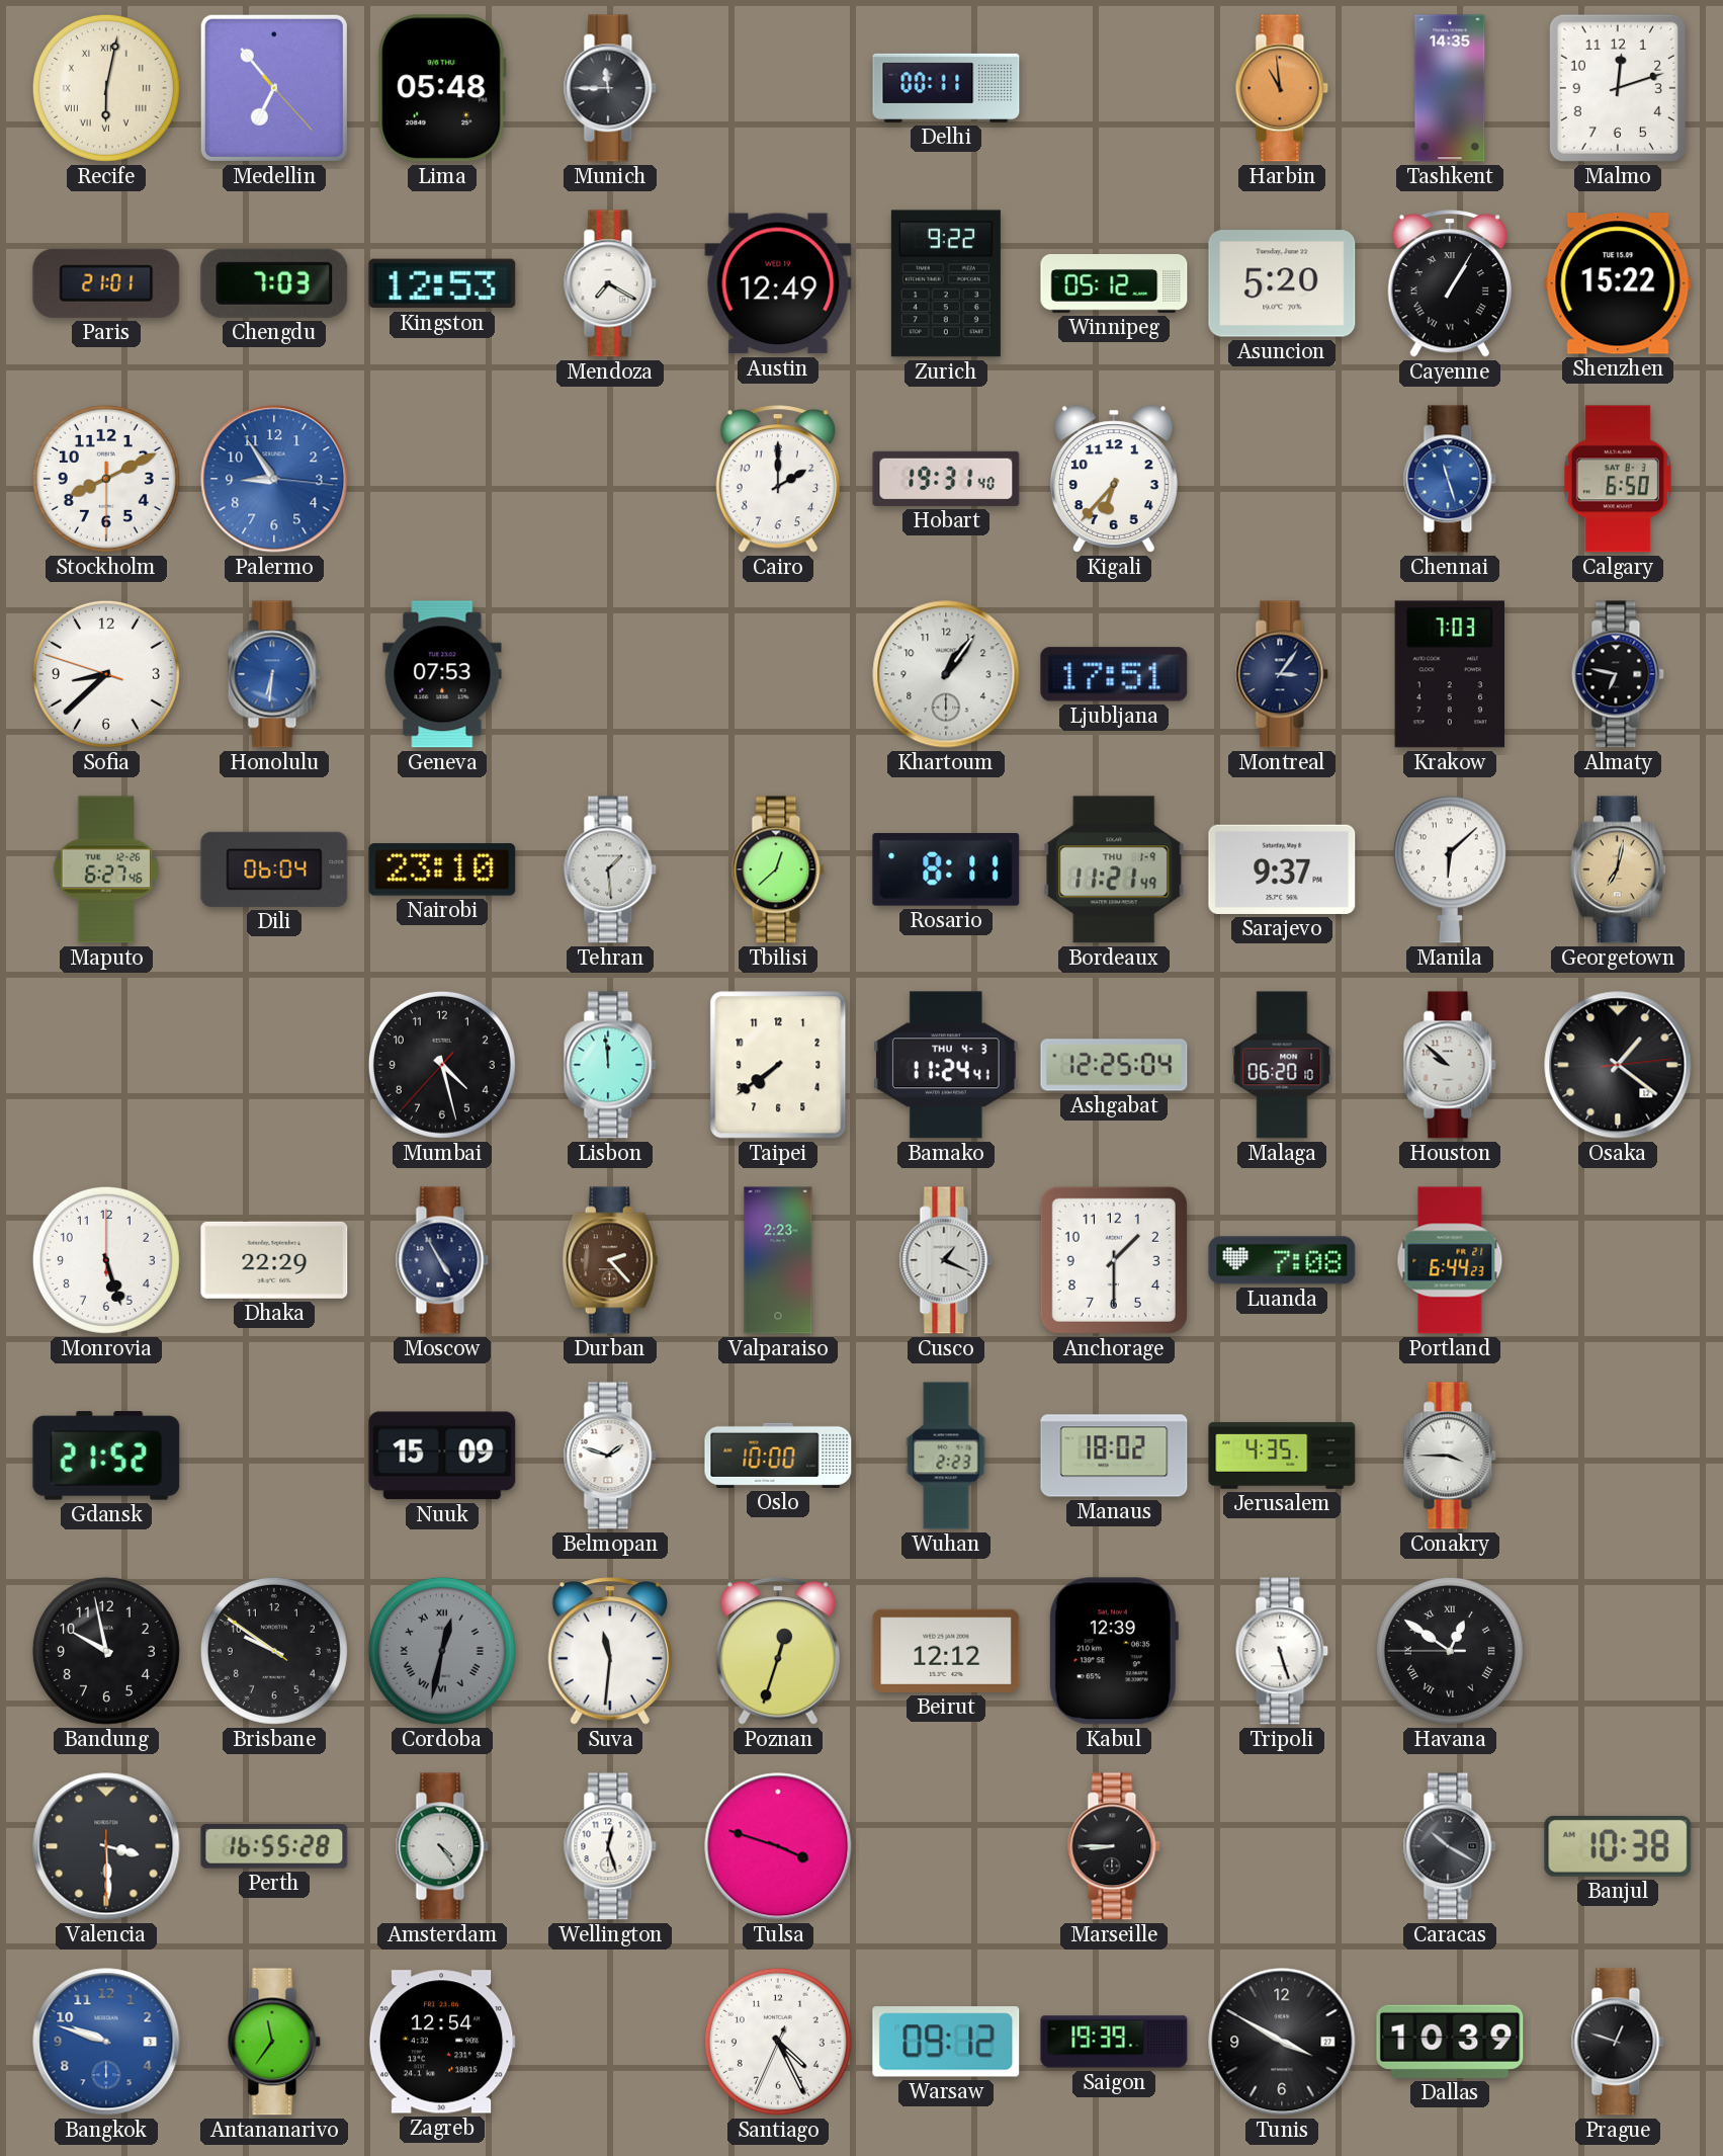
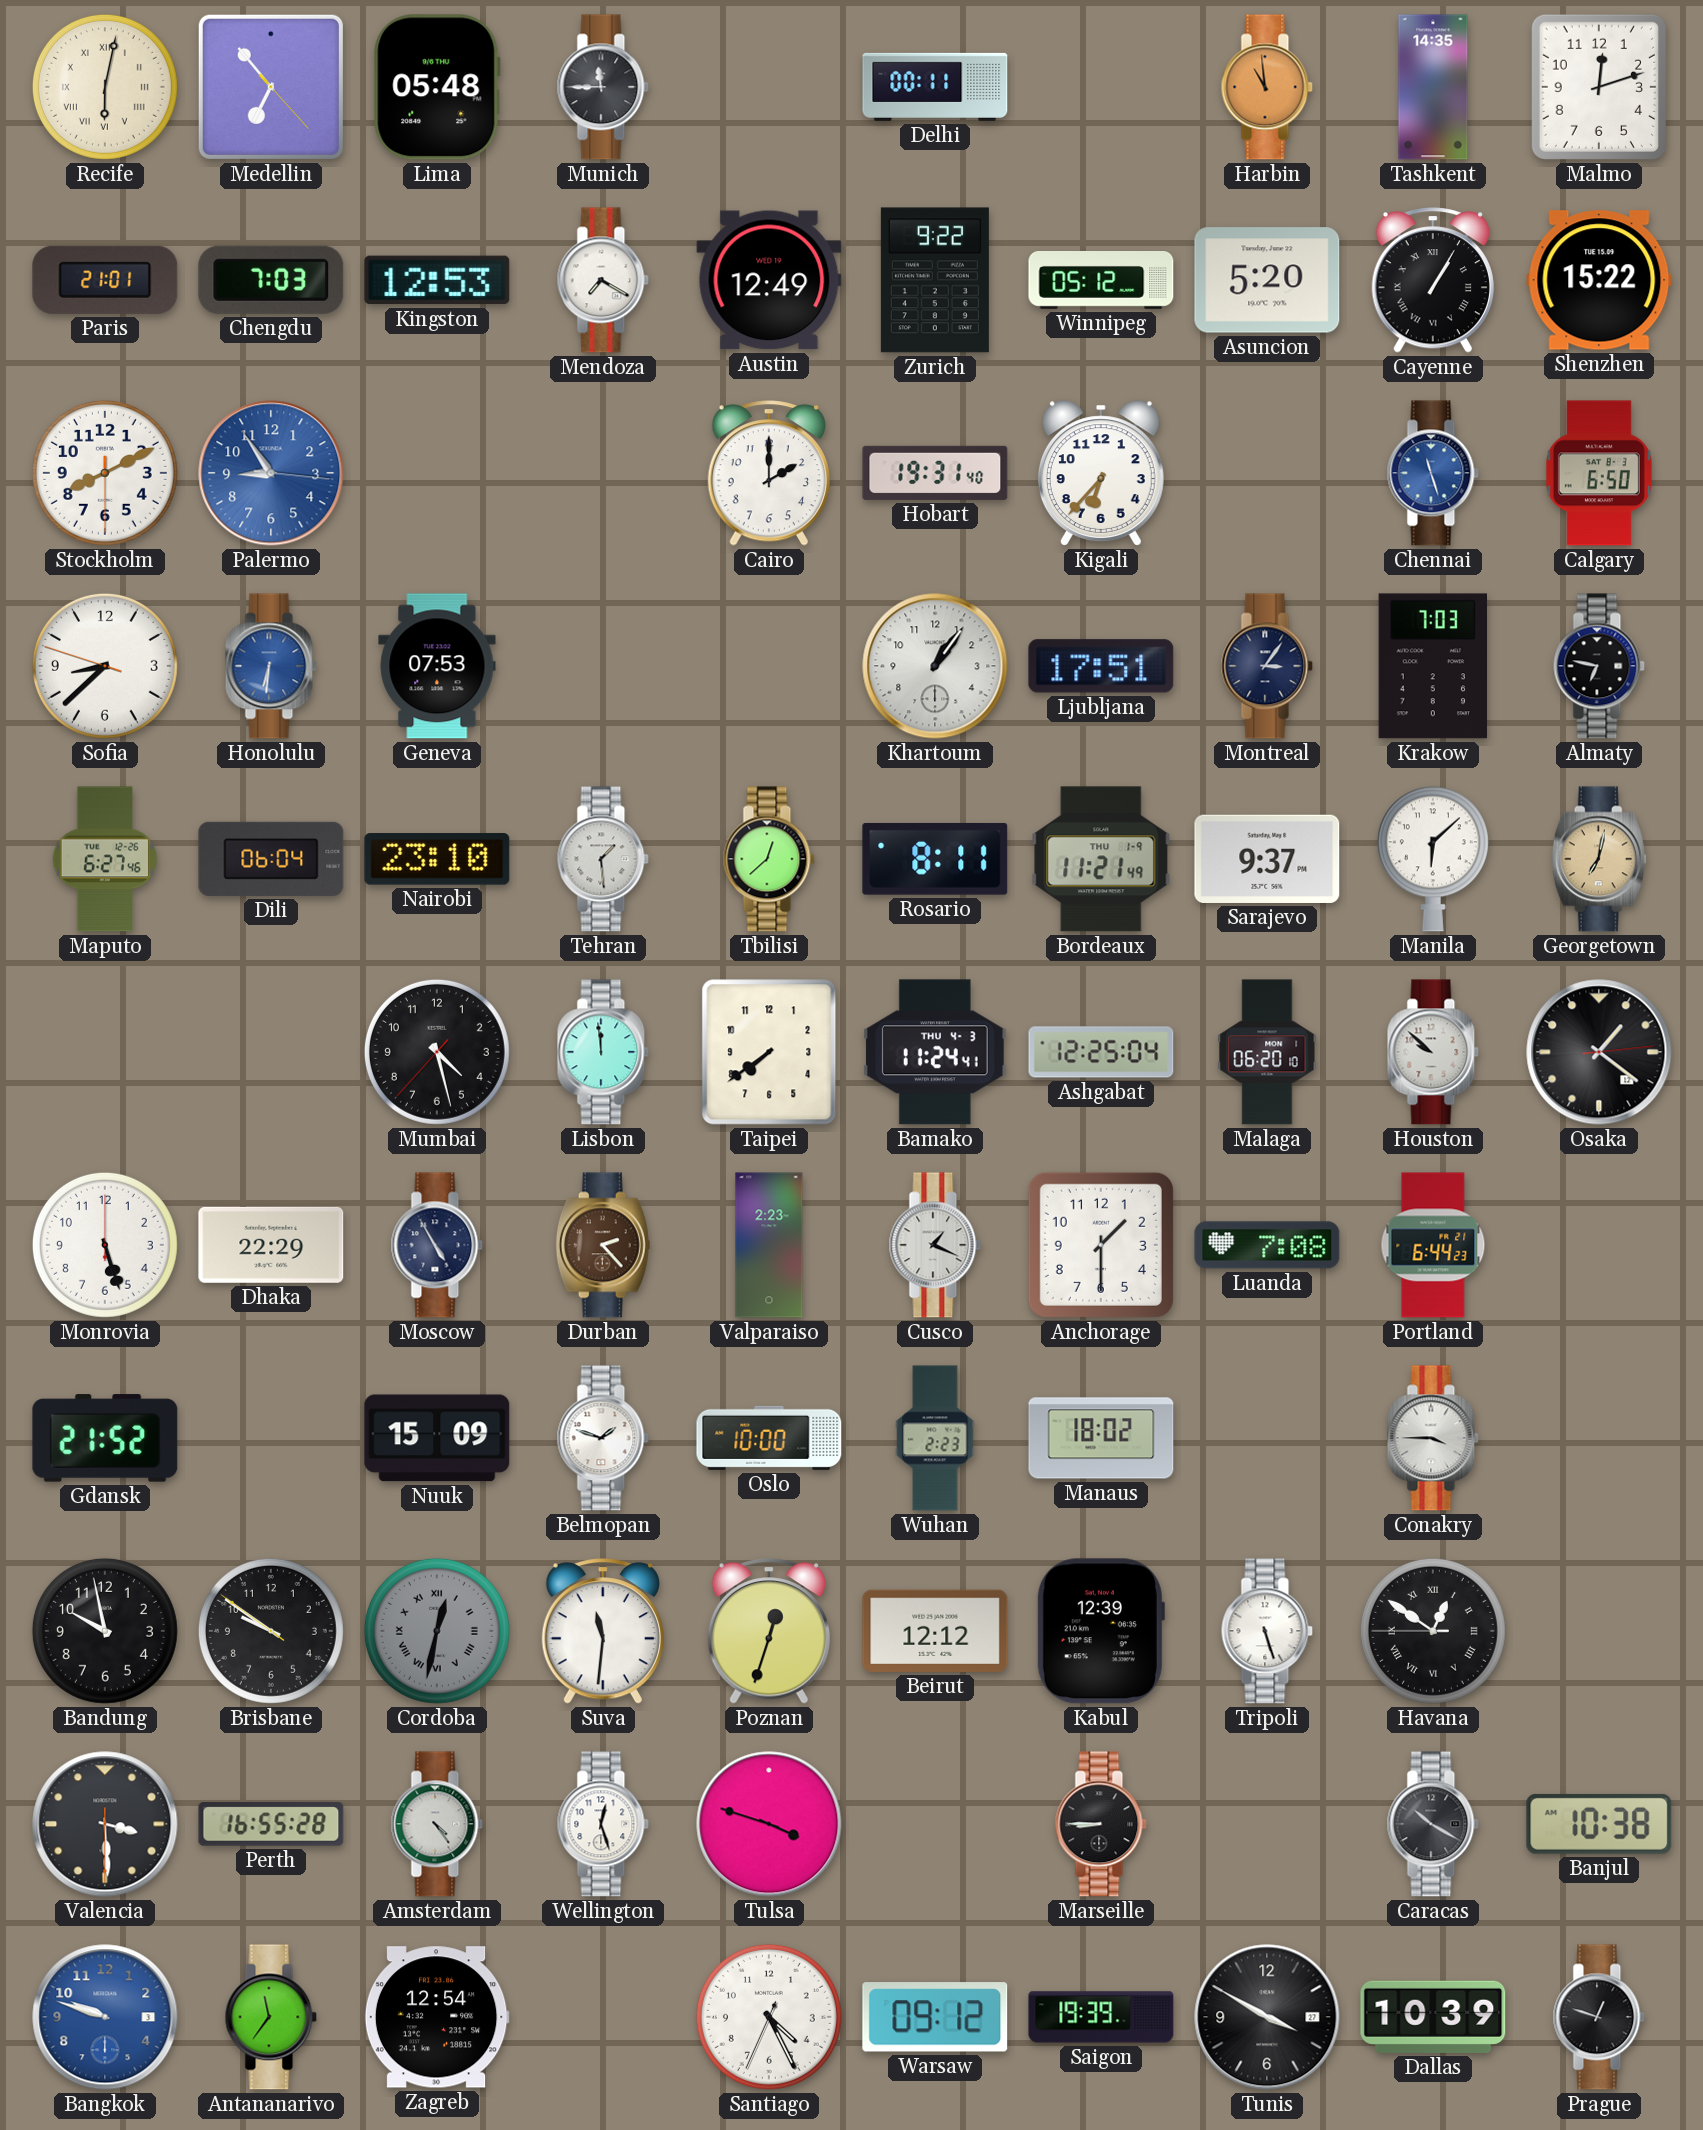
Jerusalem: 4:35 -> none (1282, 1456)
